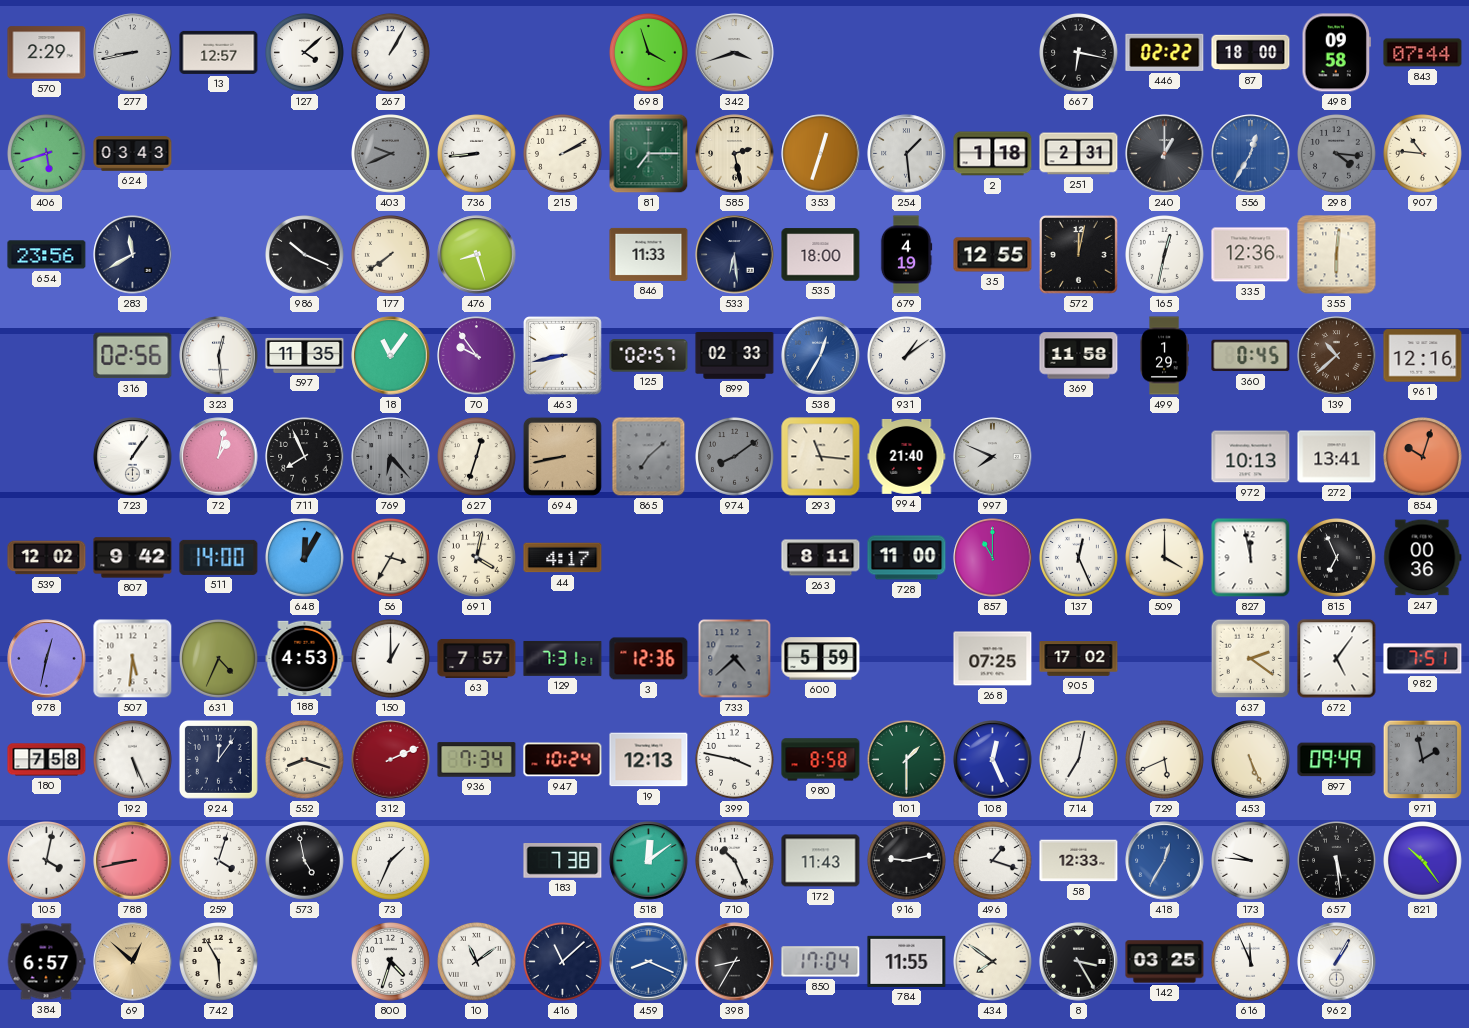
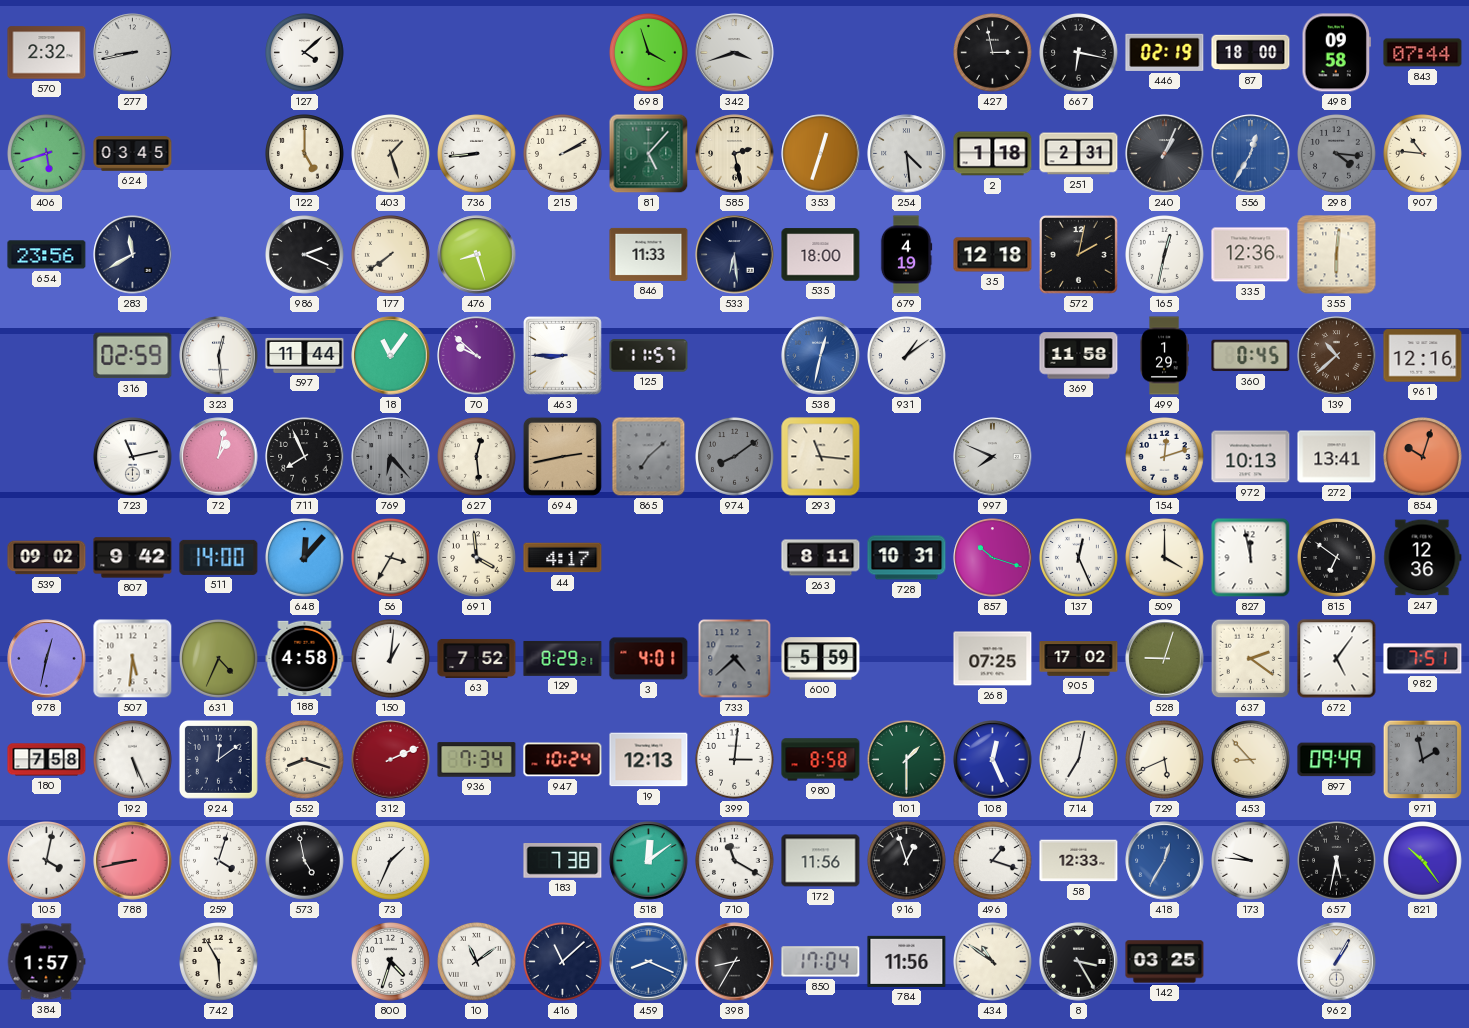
570: 2:29 -> 2:32 (47, 53)
13: 12:57 -> none (219, 52)
267: 1:05 -> none (391, 53)
427: none -> 2:58 (993, 53)
446: 02:22 -> 02:19 (1165, 52)
624: 03:43 -> 03:45 (133, 154)
122: none -> 5:00 (305, 154)
403: 9:41 -> 1:27 (391, 154)
403 dial: grey -> cream (391, 154)
81: 7:15 -> 5:07 (649, 154)
254: 1:29 -> 4:29 (907, 154)
240: 1:00 -> 1:04 (1165, 154)
986: 10:19 -> 2:19 (305, 255)
35: 12:55 -> 12:18 (993, 255)
572: 12:02 -> 2:02 (1079, 255)
316: 02:56 -> 02:59 (133, 356)
597: 11:35 -> 11:44 (305, 355)
70: 9:54 -> 9:52 (477, 356)
463: 8:43 -> 8:45 (563, 356)
125: 02:57 -> 11:57 (649, 356)
899: 02:33 -> none (735, 356)
538: 12:35 -> 12:32 (821, 356)
723: 1:06 -> 11:13 (133, 457)
627: 12:33 -> 12:29 (477, 457)
694: 8:43 -> 2:43 (562, 456)
994: 21:40 -> none (907, 456)
154: none -> 12:12 (1165, 457)
539: 12:02 -> 09:02 (47, 558)
648: 12:05 -> 12:07 (305, 558)
691: 4:02 -> 3:59 (477, 558)
728: 11:00 -> 10:31 (907, 558)
857: 11:00 -> 10:18 (993, 558)
815: 6:56 -> 6:51 (1337, 558)
247: 00:36 -> 12:36 (1423, 558)
188: 4:53 -> 4:58 (305, 659)
150: 1:00 -> 1:01 (391, 659)
63: 7:57 -> 7:52 (477, 658)
129: 7:31 -> 8:29 (563, 658)
3: 12:36 -> 4:01 (649, 659)
528: none -> 9:03 (1165, 659)
924: 12:06 -> 12:09 (218, 759)
399: 3:47 -> 3:01 (735, 760)
453: 5:26 -> 8:53 (1251, 760)
710: 10:26 -> 11:20 (735, 861)
172: 11:43 -> 11:56 (821, 861)
916: 9:13 -> 12:57 (907, 861)
657: 5:29 -> 5:32 (1337, 861)
384: 6:57 -> 1:57 (46, 962)
69: 12:52 -> none (133, 962)
784: 11:55 -> 11:56 (907, 961)
434: 7:51 -> 10:51 (993, 962)
616: 11:56 -> none (1251, 962)
